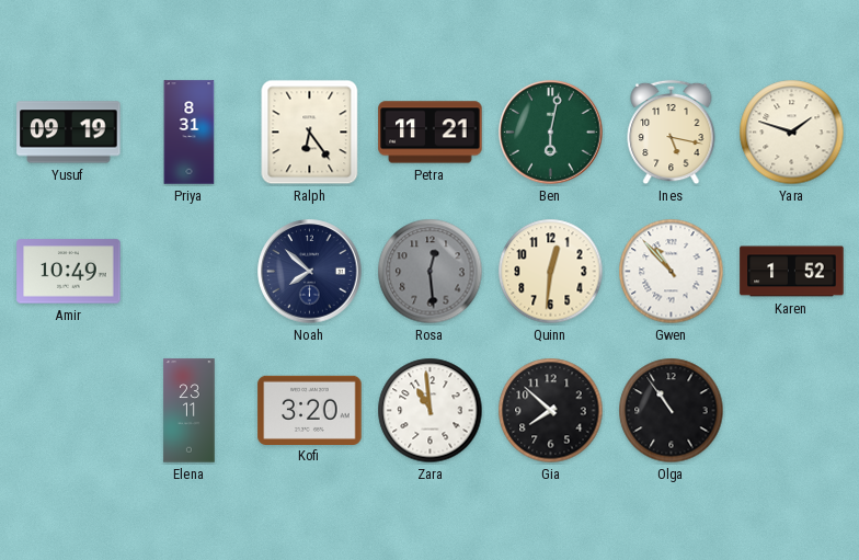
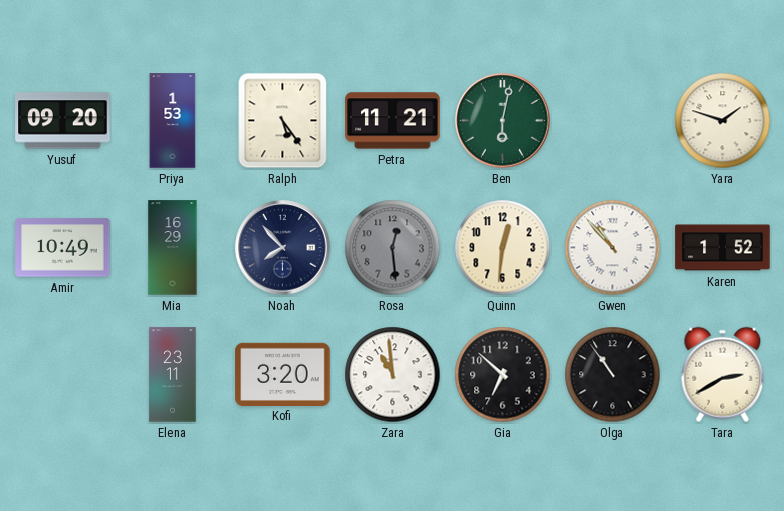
Yusuf: 09:19 -> 09:20 (63, 121)
Priya: 8:31 -> 1:53 (173, 121)
Ralph: 6:24 -> 5:24 (283, 121)
Ines: 5:17 -> none (672, 133)
Mia: none -> 16:29 (173, 248)
Noah: 7:52 -> 7:53 (283, 248)
Gia: 7:52 -> 6:52 (503, 375)
Tara: none -> 2:40 (723, 375)
